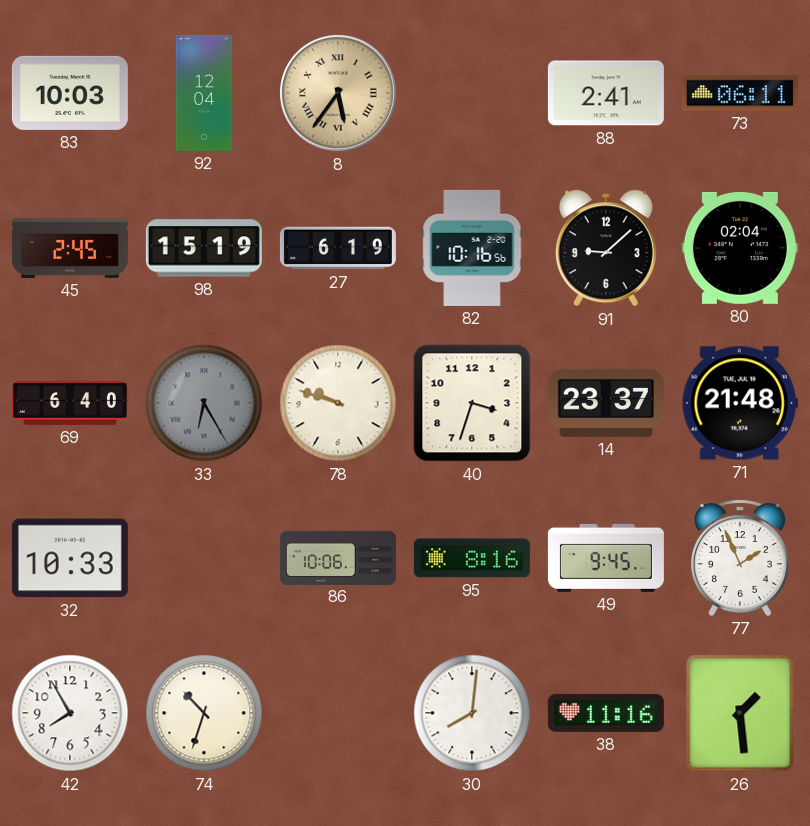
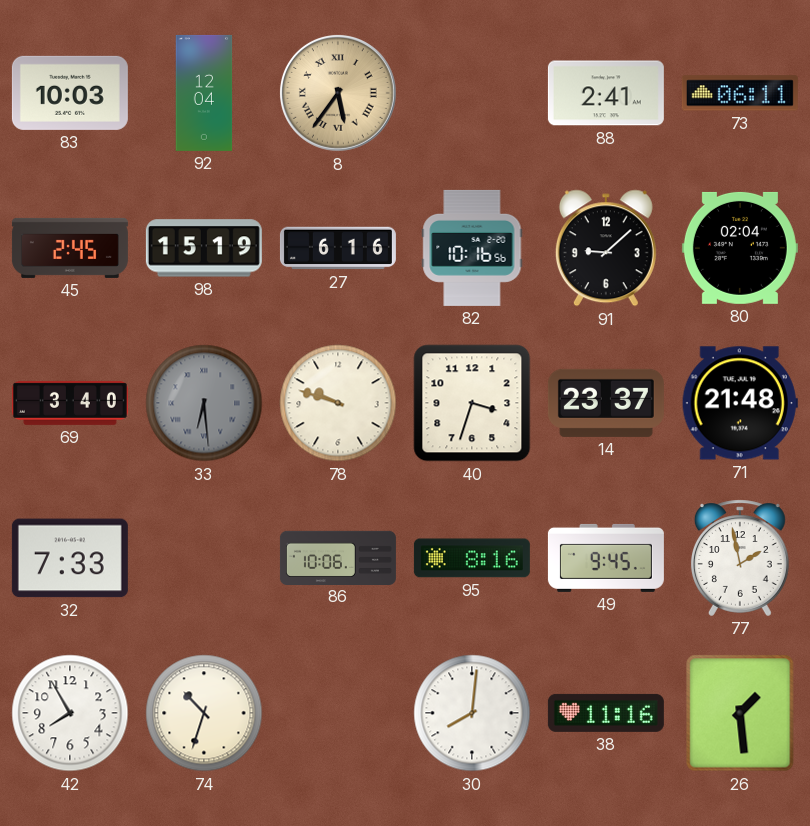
27: 6:19 -> 6:16 (338, 248)
69: 6:40 -> 3:40 (70, 403)
33: 6:25 -> 6:29 (204, 403)
32: 10:33 -> 7:33 (70, 558)
77: 1:56 -> 1:58 (740, 558)
